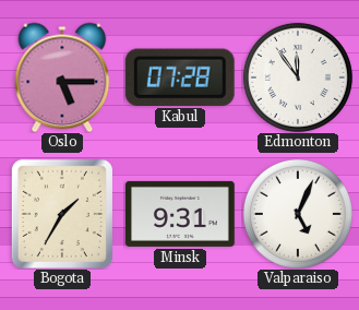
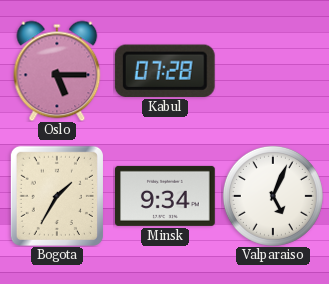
Edmonton: 11:54 -> none (298, 77)
Minsk: 9:31 -> 9:34 (166, 196)
